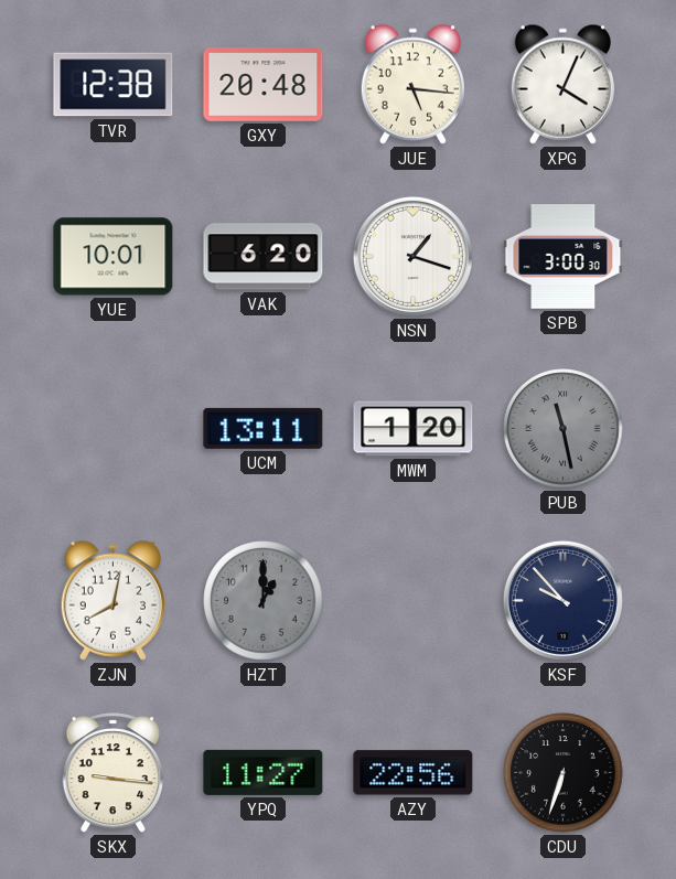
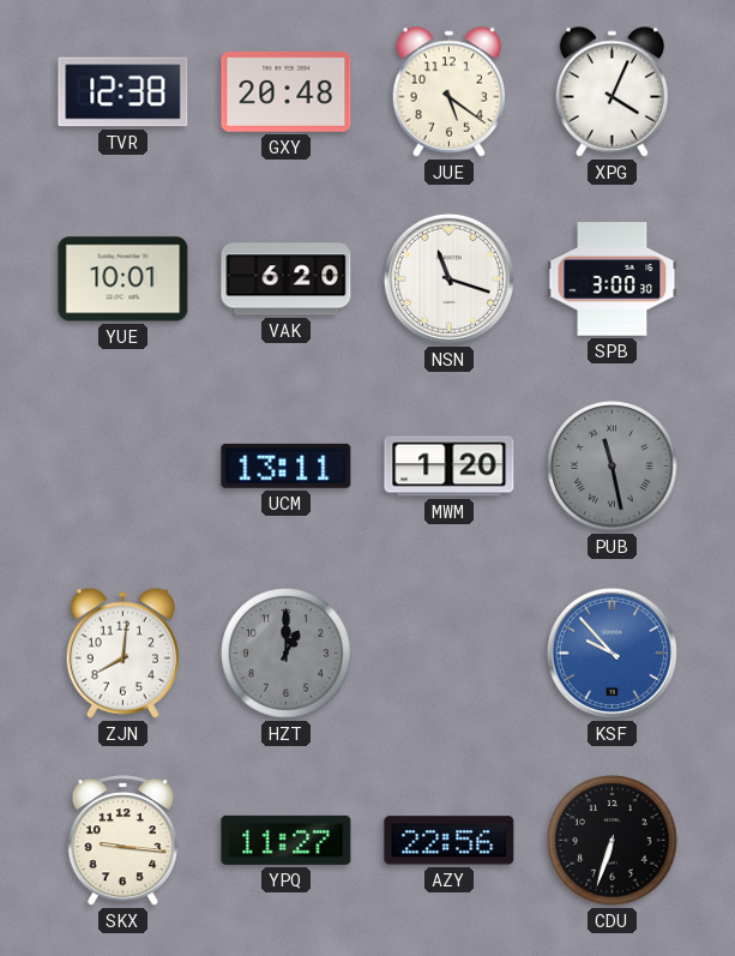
JUE: 5:16 -> 5:21 (448, 91)
NSN: 1:18 -> 11:18 (448, 278)
ZJN: 8:02 -> 8:01 (122, 653)
KSF dial: navy -> blue (612, 653)
